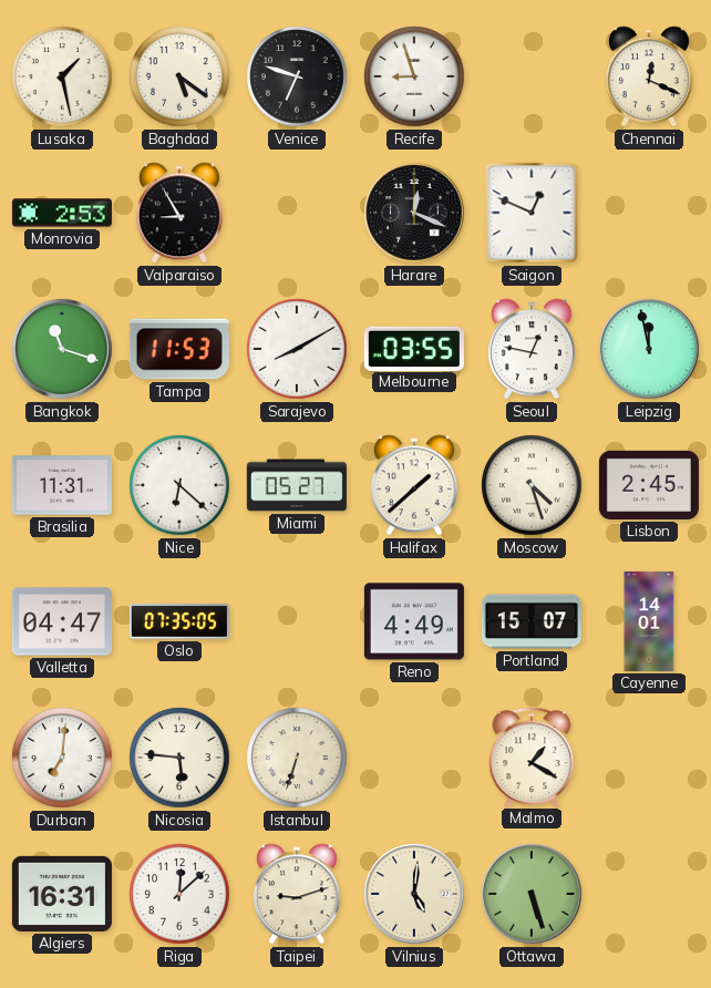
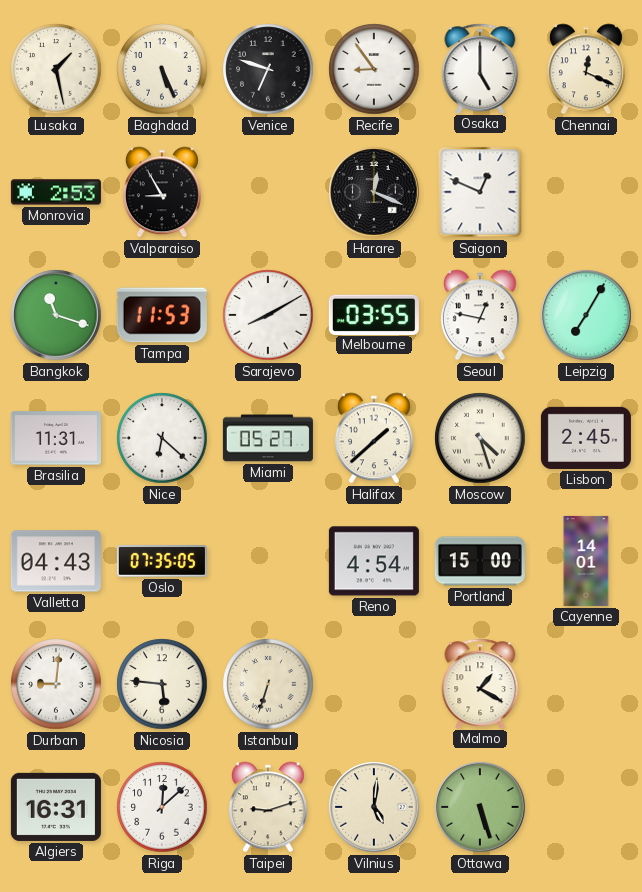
Baghdad: 5:21 -> 5:26 (162, 69)
Recife: 8:57 -> 8:54 (374, 69)
Osaka: none -> 5:00 (480, 68)
Leipzig: 11:58 -> 7:05 (586, 315)
Valletta: 04:47 -> 04:43 (56, 561)
Reno: 4:49 -> 4:54 (374, 561)
Portland: 15:07 -> 15:00 (480, 561)
Durban: 7:01 -> 9:01 (56, 684)
